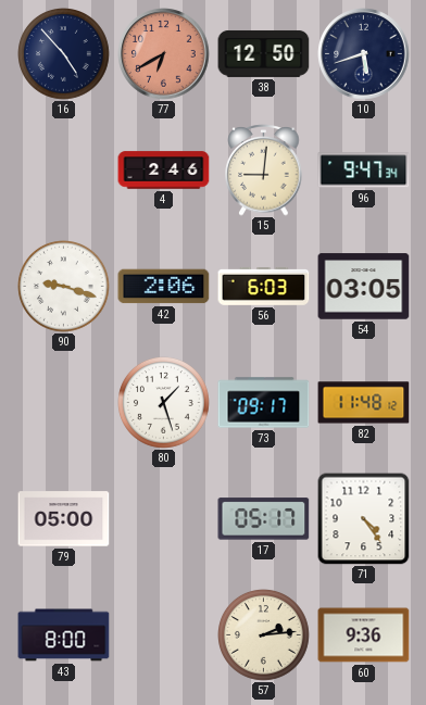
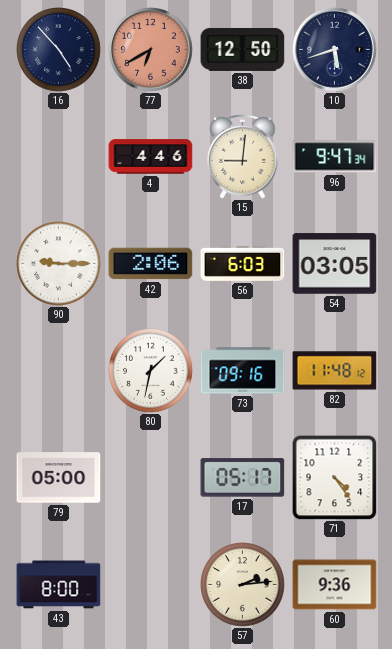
4: 2:46 -> 4:46 (151, 157)
90: 9:18 -> 9:15 (59, 264)
80: 1:27 -> 1:32 (151, 371)
73: 09:17 -> 09:16 (243, 371)
